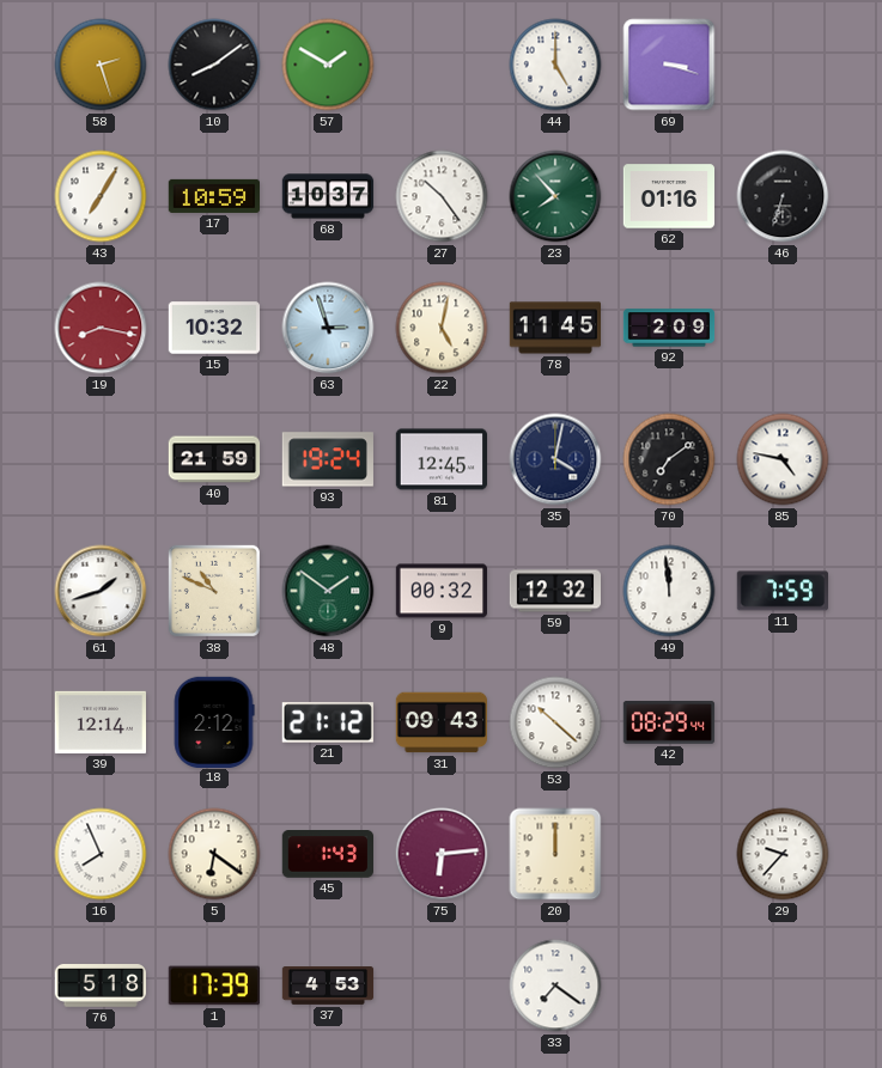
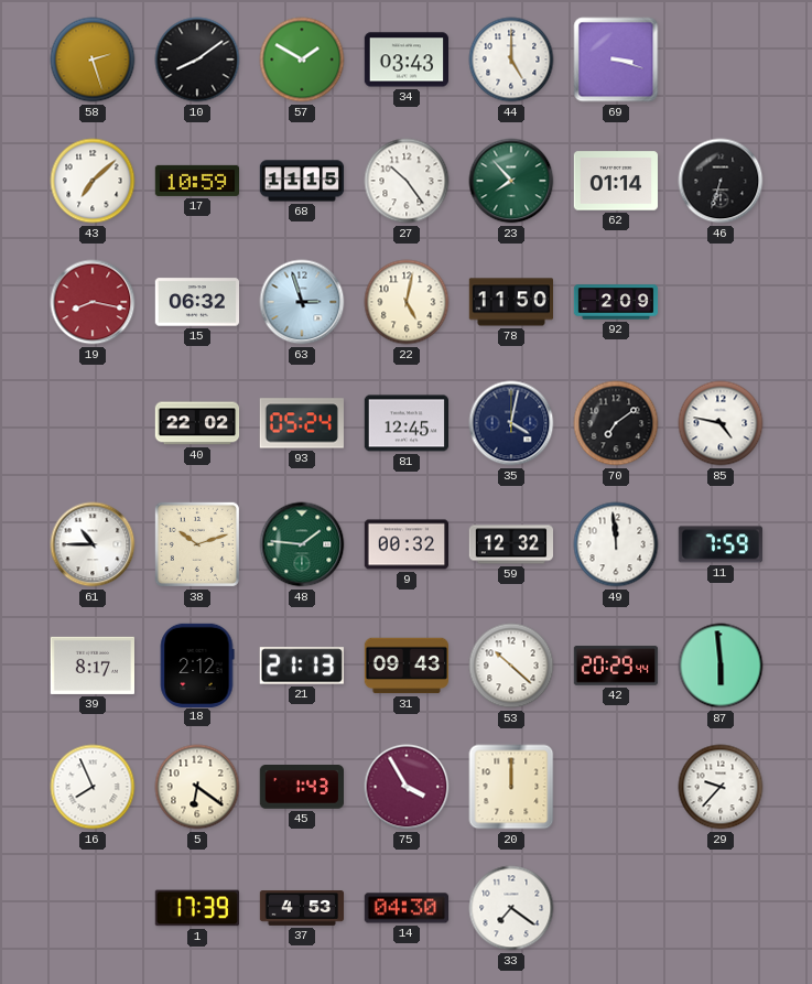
34: none -> 03:43 (405, 60)
43: 7:05 -> 7:08 (93, 181)
68: 10:37 -> 11:15 (302, 181)
62: 01:16 -> 01:14 (616, 181)
15: 10:32 -> 06:32 (197, 302)
78: 11:45 -> 11:50 (511, 302)
40: 21:59 -> 22:02 (197, 423)
93: 19:24 -> 05:24 (302, 423)
61: 1:42 -> 10:45 (93, 544)
38: 10:49 -> 10:12 (197, 544)
48: 1:51 -> 1:46 (302, 544)
39: 12:14 -> 8:17 (91, 666)
21: 21:12 -> 21:13 (302, 666)
42: 08:29 -> 20:29 (616, 666)
87: none -> 5:59 (721, 666)
75: 6:14 -> 3:55 (407, 787)
76: 5:18 -> none (99, 987)
14: none -> 04:30 (405, 908)
